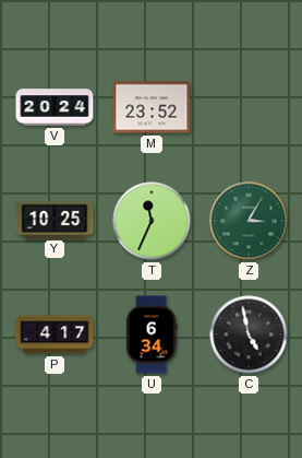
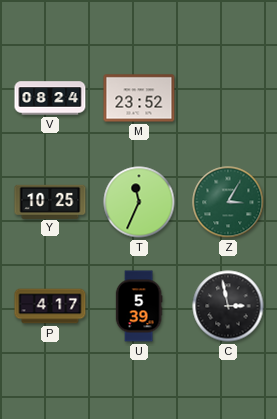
V: 20:24 -> 08:24 (50, 98)
U: 6:34 -> 5:39 (139, 306)
C: 4:58 -> 2:58 (228, 306)
